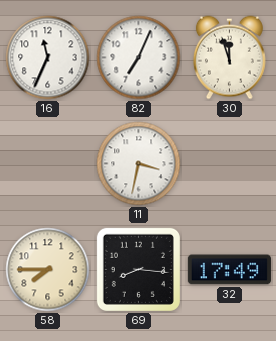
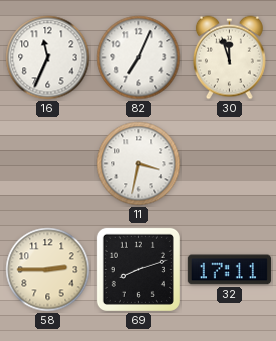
58: 7:45 -> 2:45 (48, 270)
69: 8:16 -> 8:12 (138, 269)
32: 17:49 -> 17:11 (229, 270)
